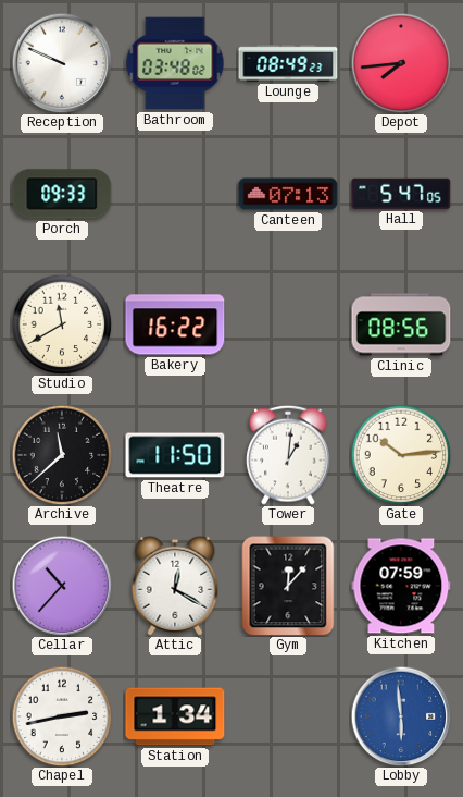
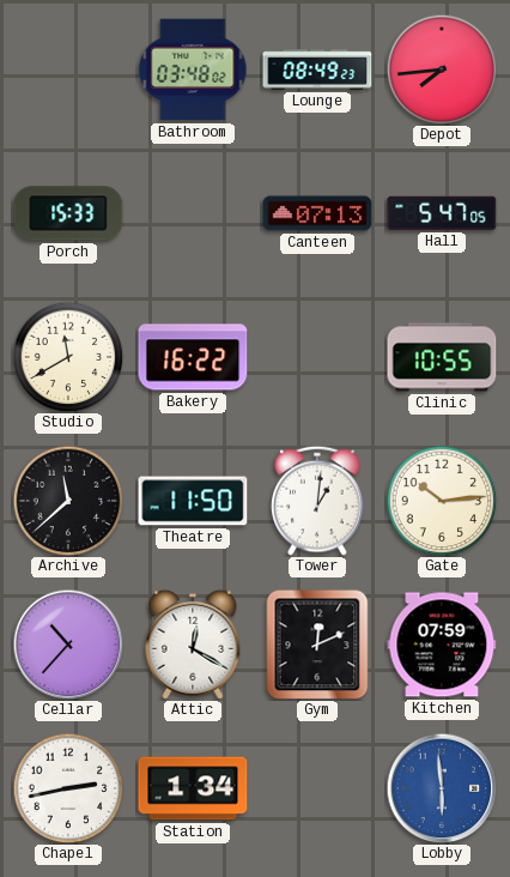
Reception: 9:49 -> none (62, 63)
Porch: 09:33 -> 15:33 (68, 213)
Clinic: 08:56 -> 10:55 (442, 357)
Gym: 12:07 -> 12:11 (317, 645)
